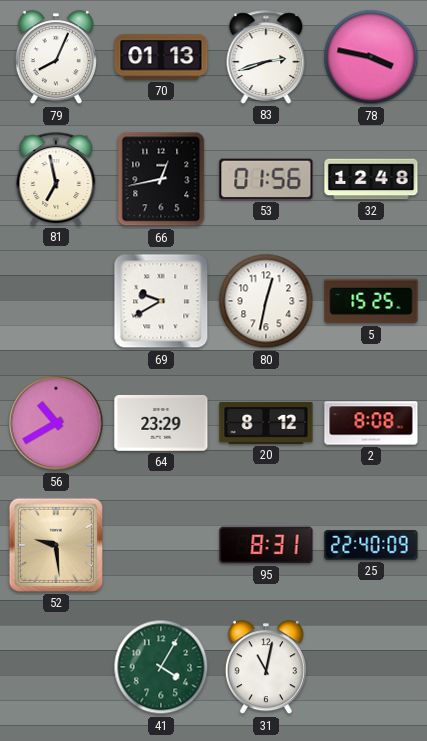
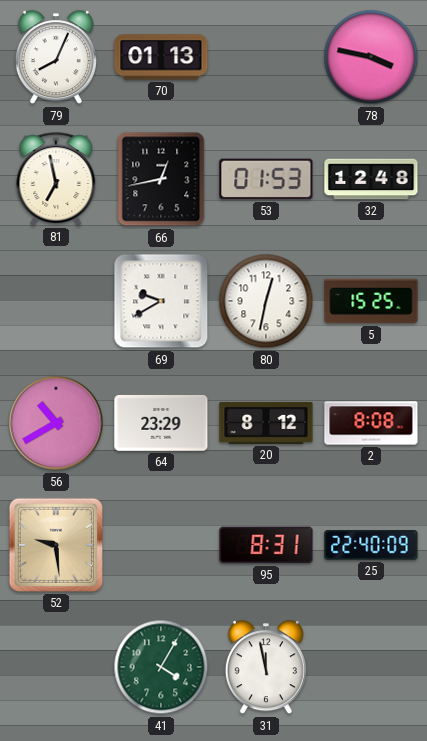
83: 2:42 -> none (266, 57)
53: 01:56 -> 01:53 (266, 179)
31: 11:02 -> 11:58 (266, 668)
